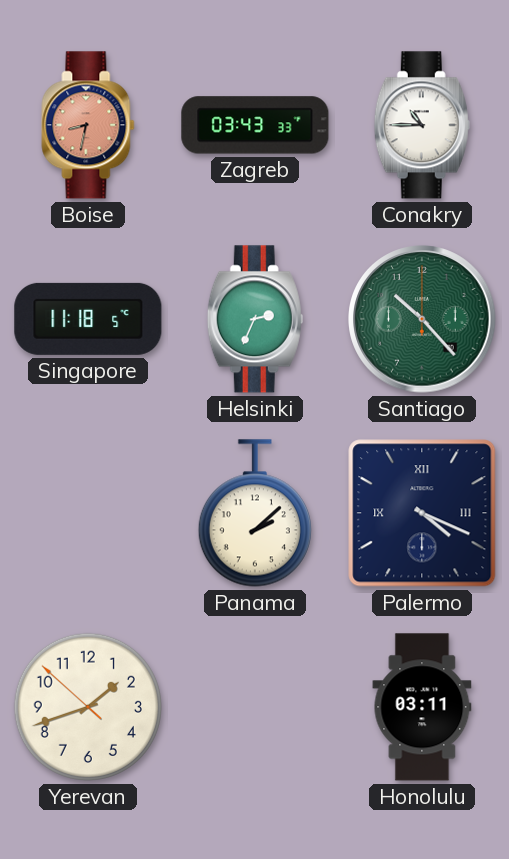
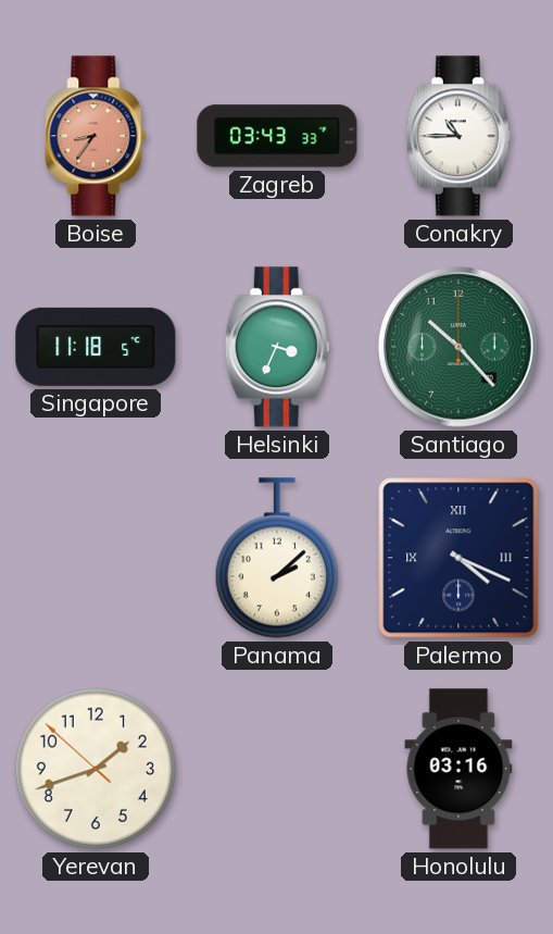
Boise: 8:32 -> 8:36 (96, 136)
Helsinki: 2:34 -> 3:34 (277, 347)
Honolulu: 03:11 -> 03:16 (458, 769)
